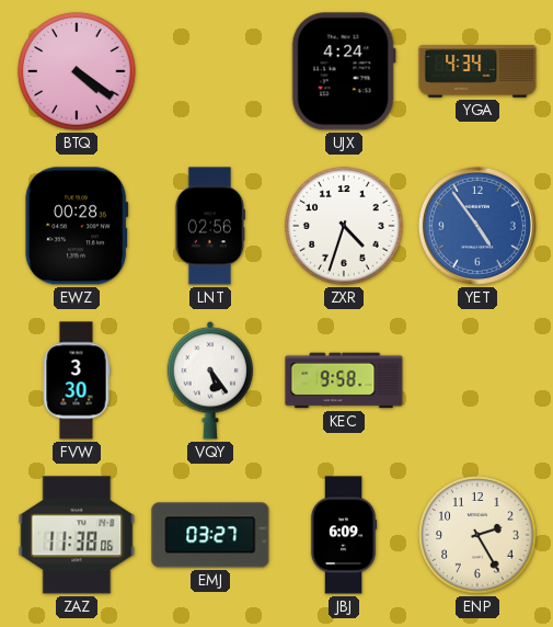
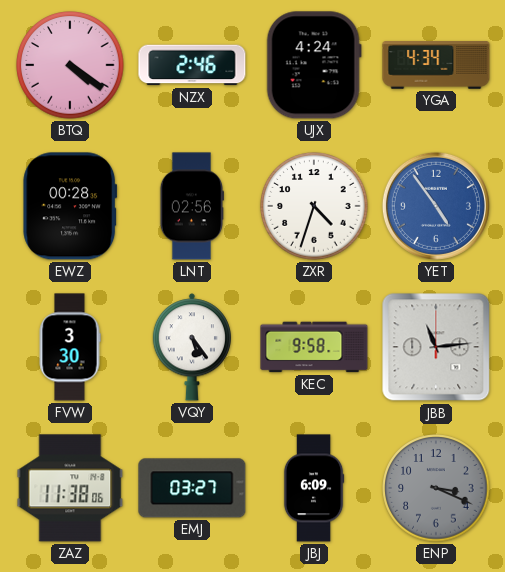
NZX: none -> 2:46 (192, 65)
JBB: none -> 11:14 (436, 347)
ENP: 2:25 -> 3:19 (436, 488)
ENP dial: cream -> grey (436, 488)
